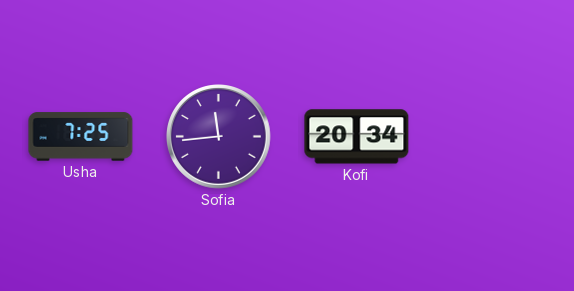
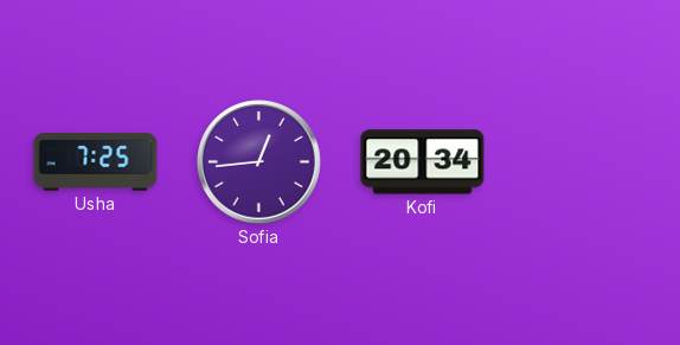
Sofia: 11:44 -> 12:44 (259, 162)
